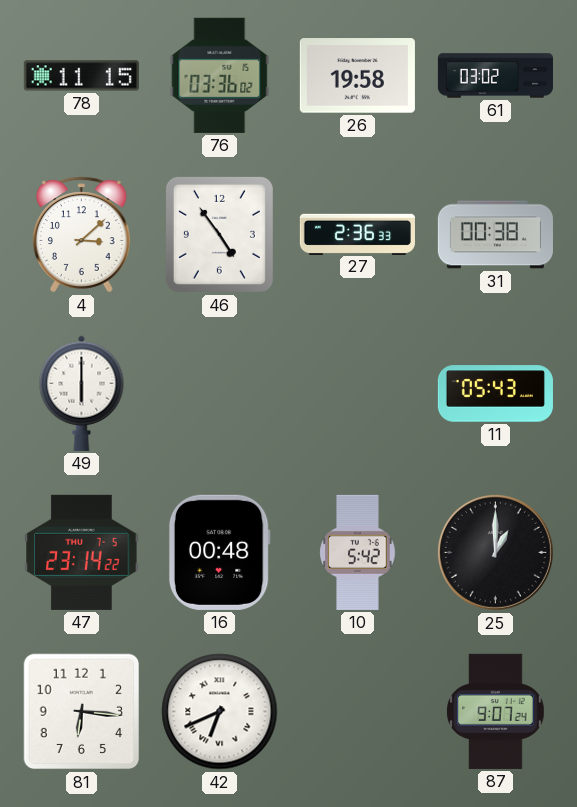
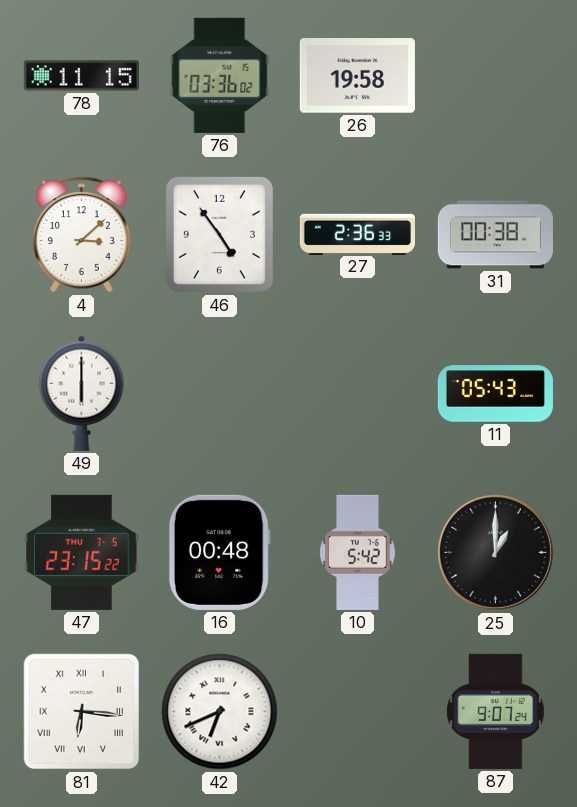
61: 03:02 -> none (495, 76)
47: 23:14 -> 23:15 (82, 552)
81 numerals: Arabic -> Roman (82, 712)
